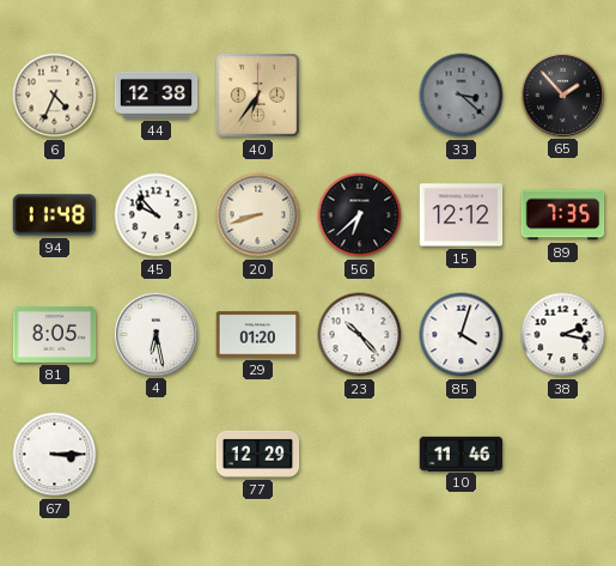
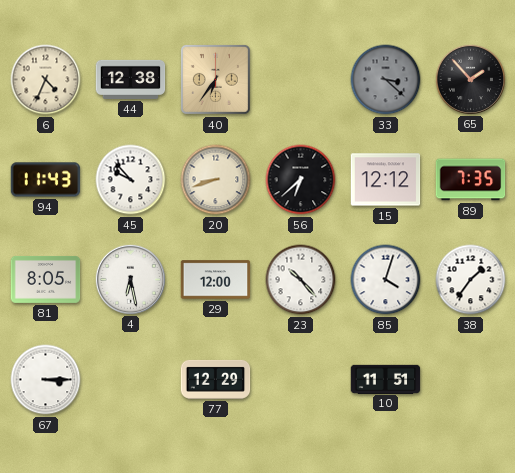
94: 11:48 -> 11:43 (46, 180)
29: 01:20 -> 12:00 (216, 280)
38: 2:17 -> 1:36 (471, 280)
10: 11:46 -> 11:51 (386, 379)
